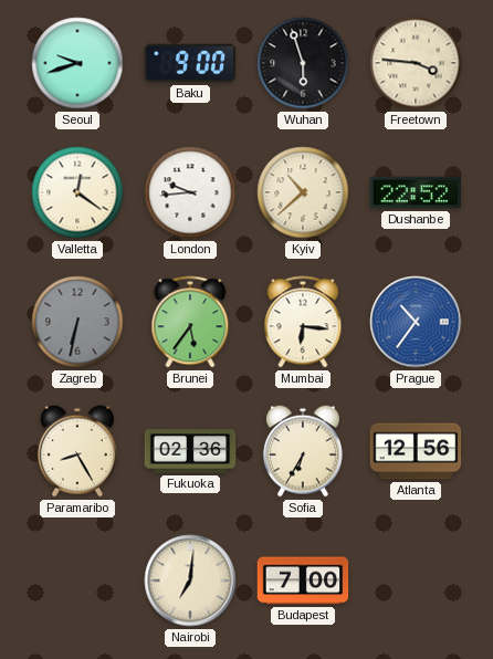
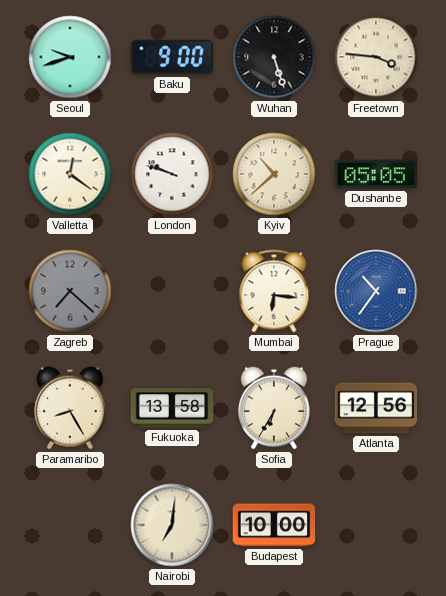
Wuhan: 5:57 -> 5:27 (274, 57)
London: 9:44 -> 9:48 (172, 174)
Dushanbe: 22:52 -> 05:05 (376, 174)
Zagreb: 6:32 -> 7:22 (70, 291)
Brunei: 5:36 -> none (190, 322)
Fukuoka: 02:36 -> 13:58 (172, 408)
Budapest: 7:00 -> 10:00 (274, 525)
